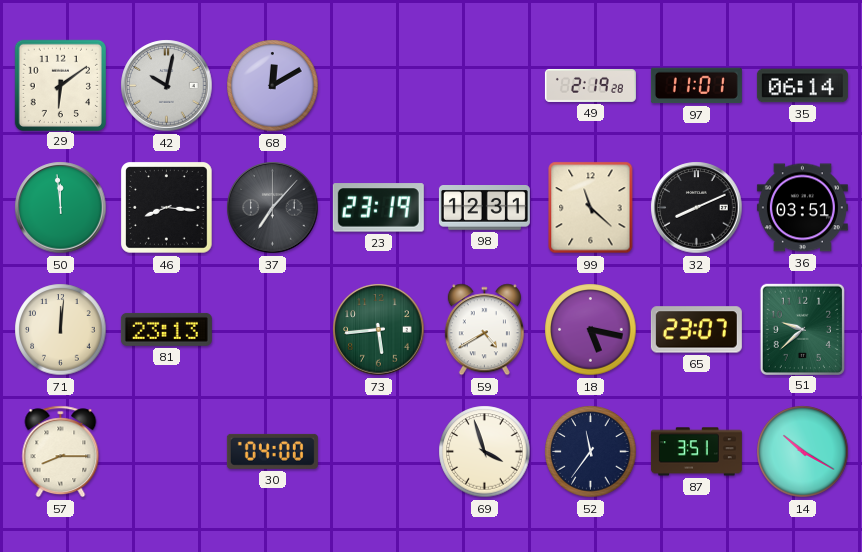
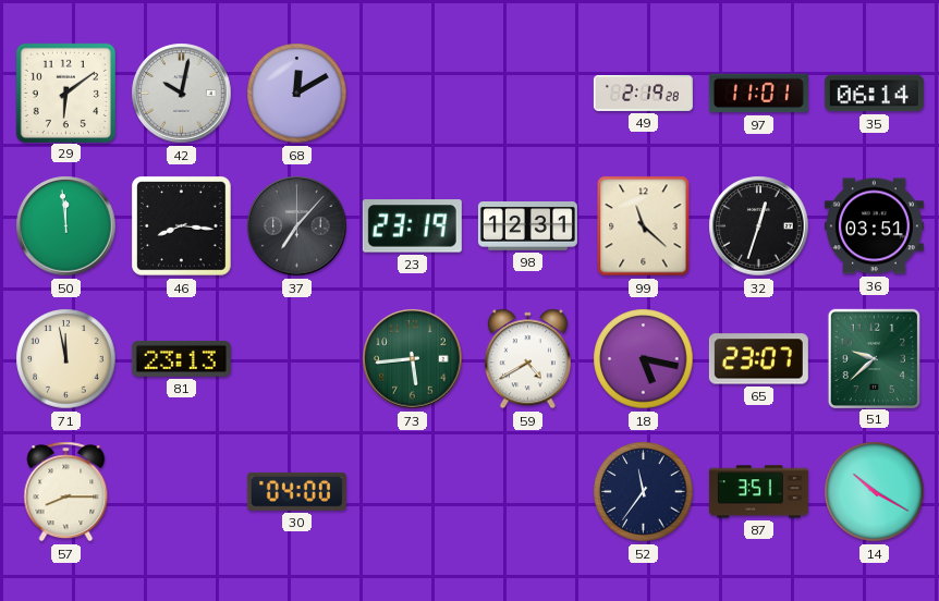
32: 8:11 -> 12:33 (759, 226)
71: 12:01 -> 11:58 (66, 359)
69: 3:57 -> none (485, 452)
